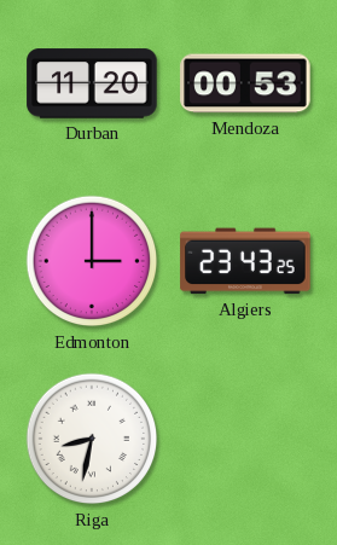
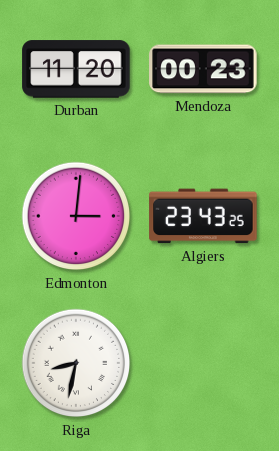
Mendoza: 00:53 -> 00:23 (203, 69)
Edmonton: 3:00 -> 3:01 (76, 216)
